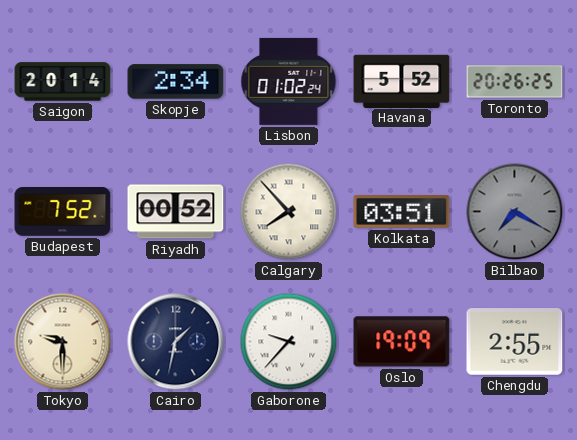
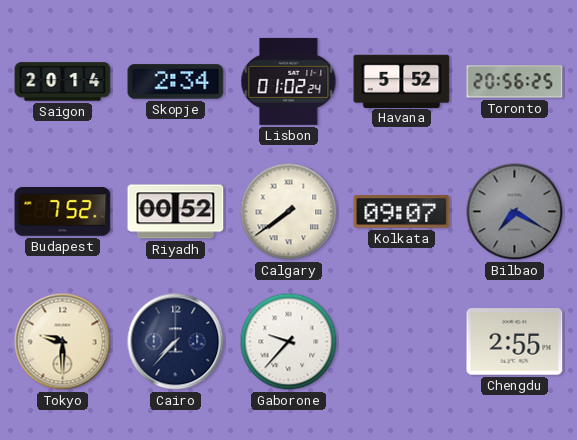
Toronto: 20:26 -> 20:56 (515, 82)
Calgary: 7:53 -> 7:39 (289, 212)
Kolkata: 03:51 -> 09:07 (402, 212)
Cairo: 1:32 -> 7:37 (176, 342)
Oslo: 19:09 -> none (402, 342)
